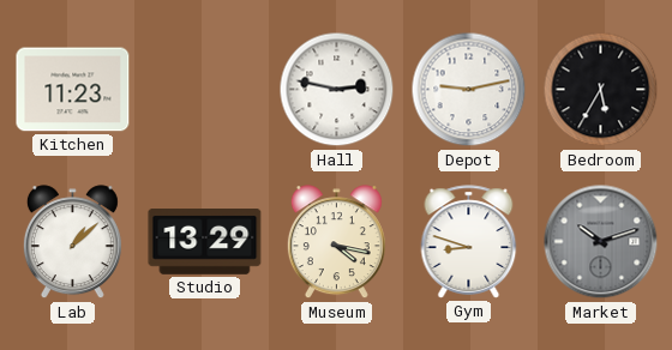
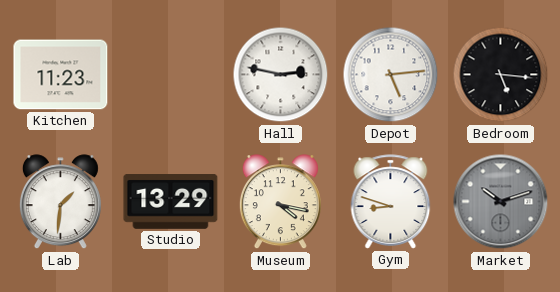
Depot: 9:13 -> 5:14 (391, 75)
Bedroom: 5:35 -> 5:16 (501, 75)
Lab: 1:08 -> 1:31 (60, 202)
